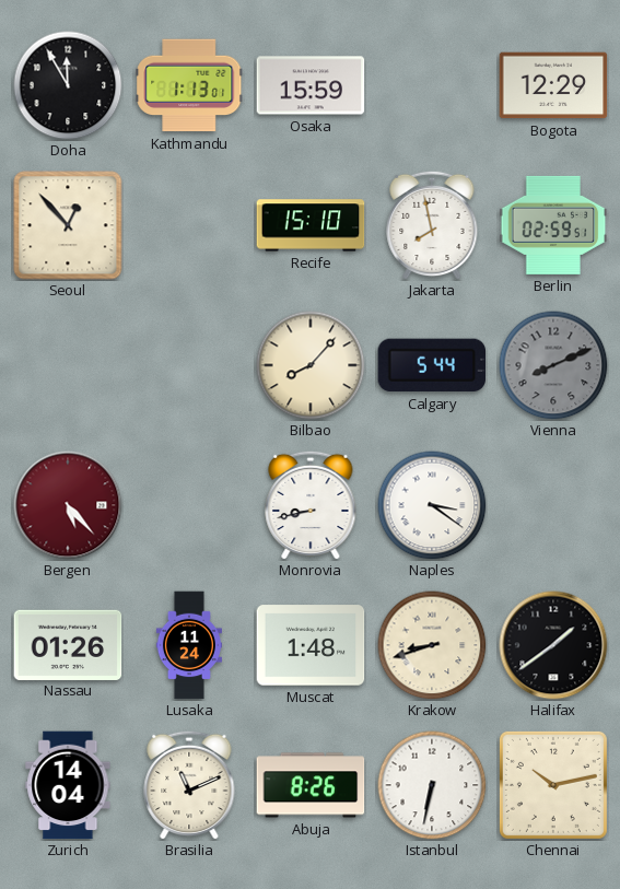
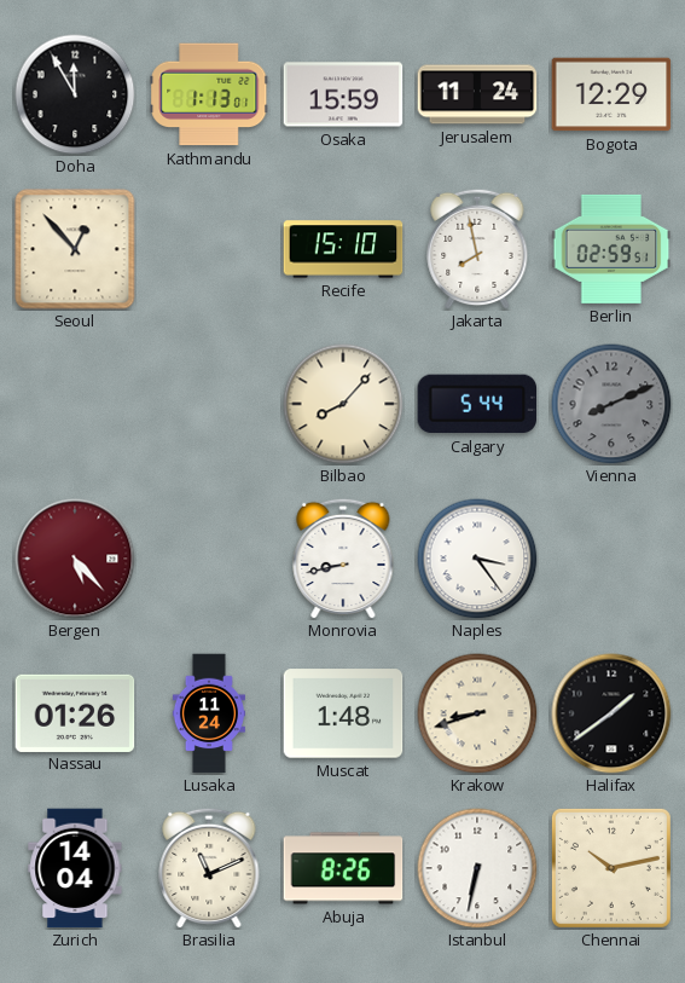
Jerusalem: none -> 11:24 (477, 94)
Naples: 3:21 -> 3:24 (477, 559)
